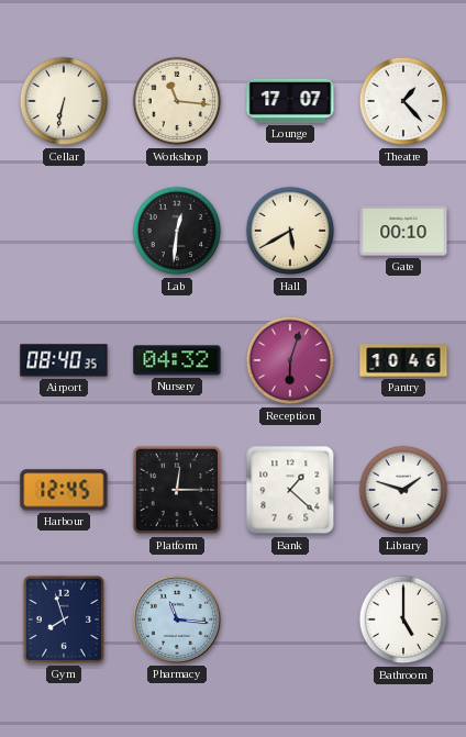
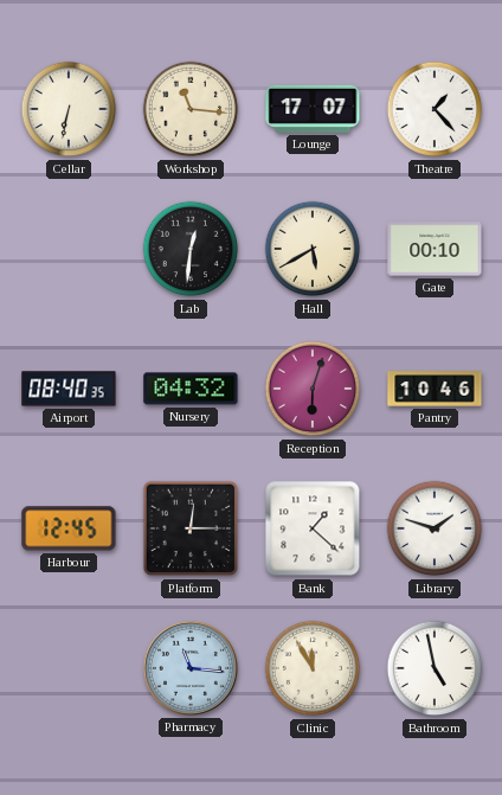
Gym: 7:57 -> none (64, 619)
Clinic: none -> 11:55 (313, 668)
Bathroom: 5:00 -> 4:58 (435, 668)
